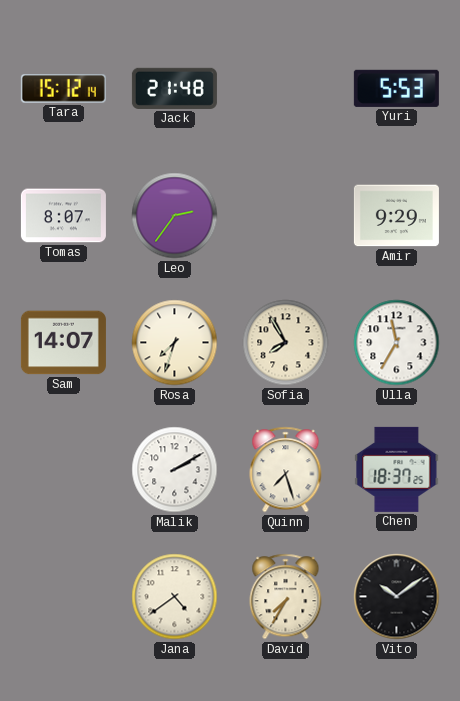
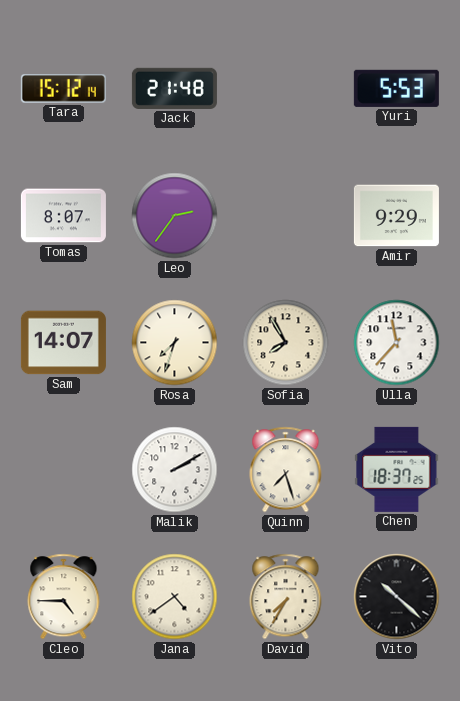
Ulla: 11:35 -> 11:37 (397, 343)
Cleo: none -> 4:45 (64, 597)
Vito: 10:09 -> 10:22 (397, 597)
